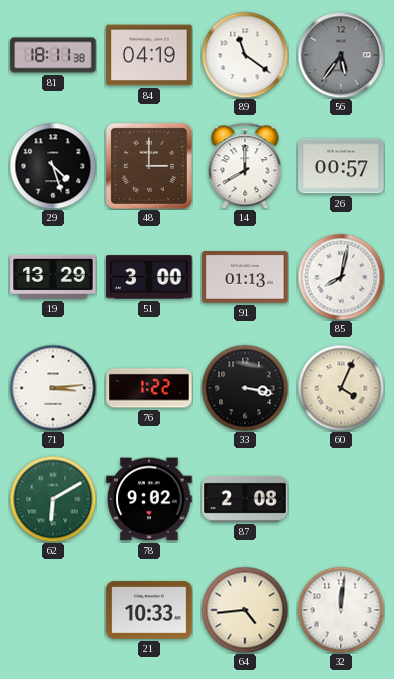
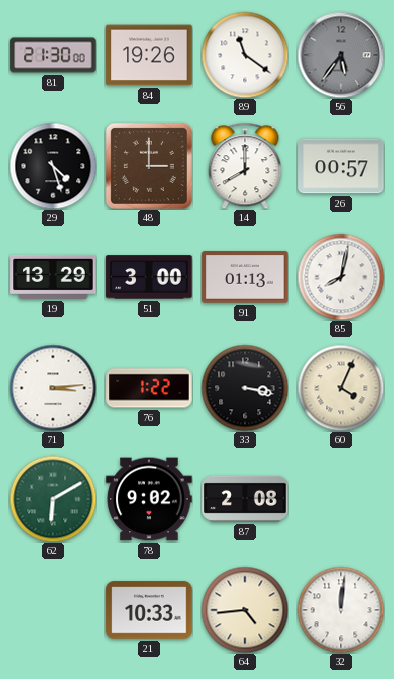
81: 18:11 -> 21:30 (53, 55)
84: 04:19 -> 19:26 (149, 55)
